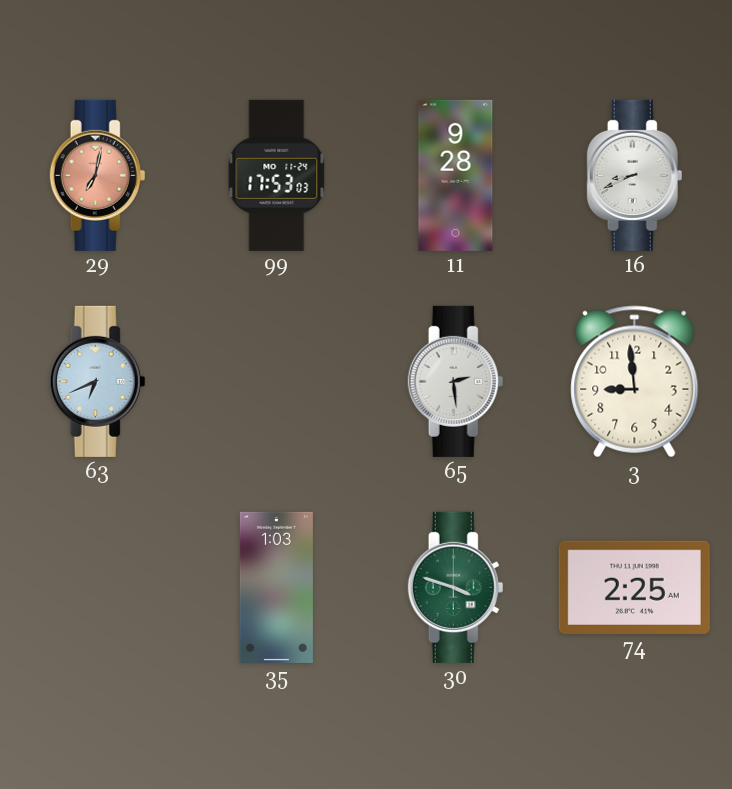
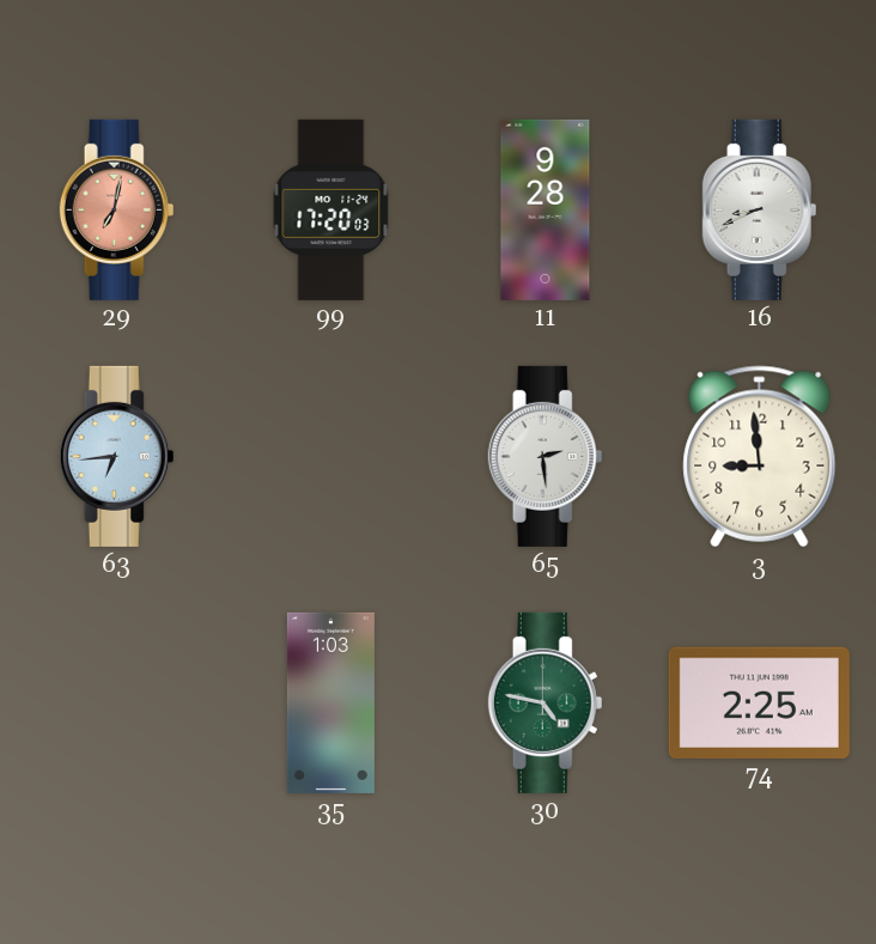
99: 17:53 -> 17:20 (331, 209)
63: 6:41 -> 6:44 (117, 456)
30: 3:48 -> 4:47 (546, 702)
